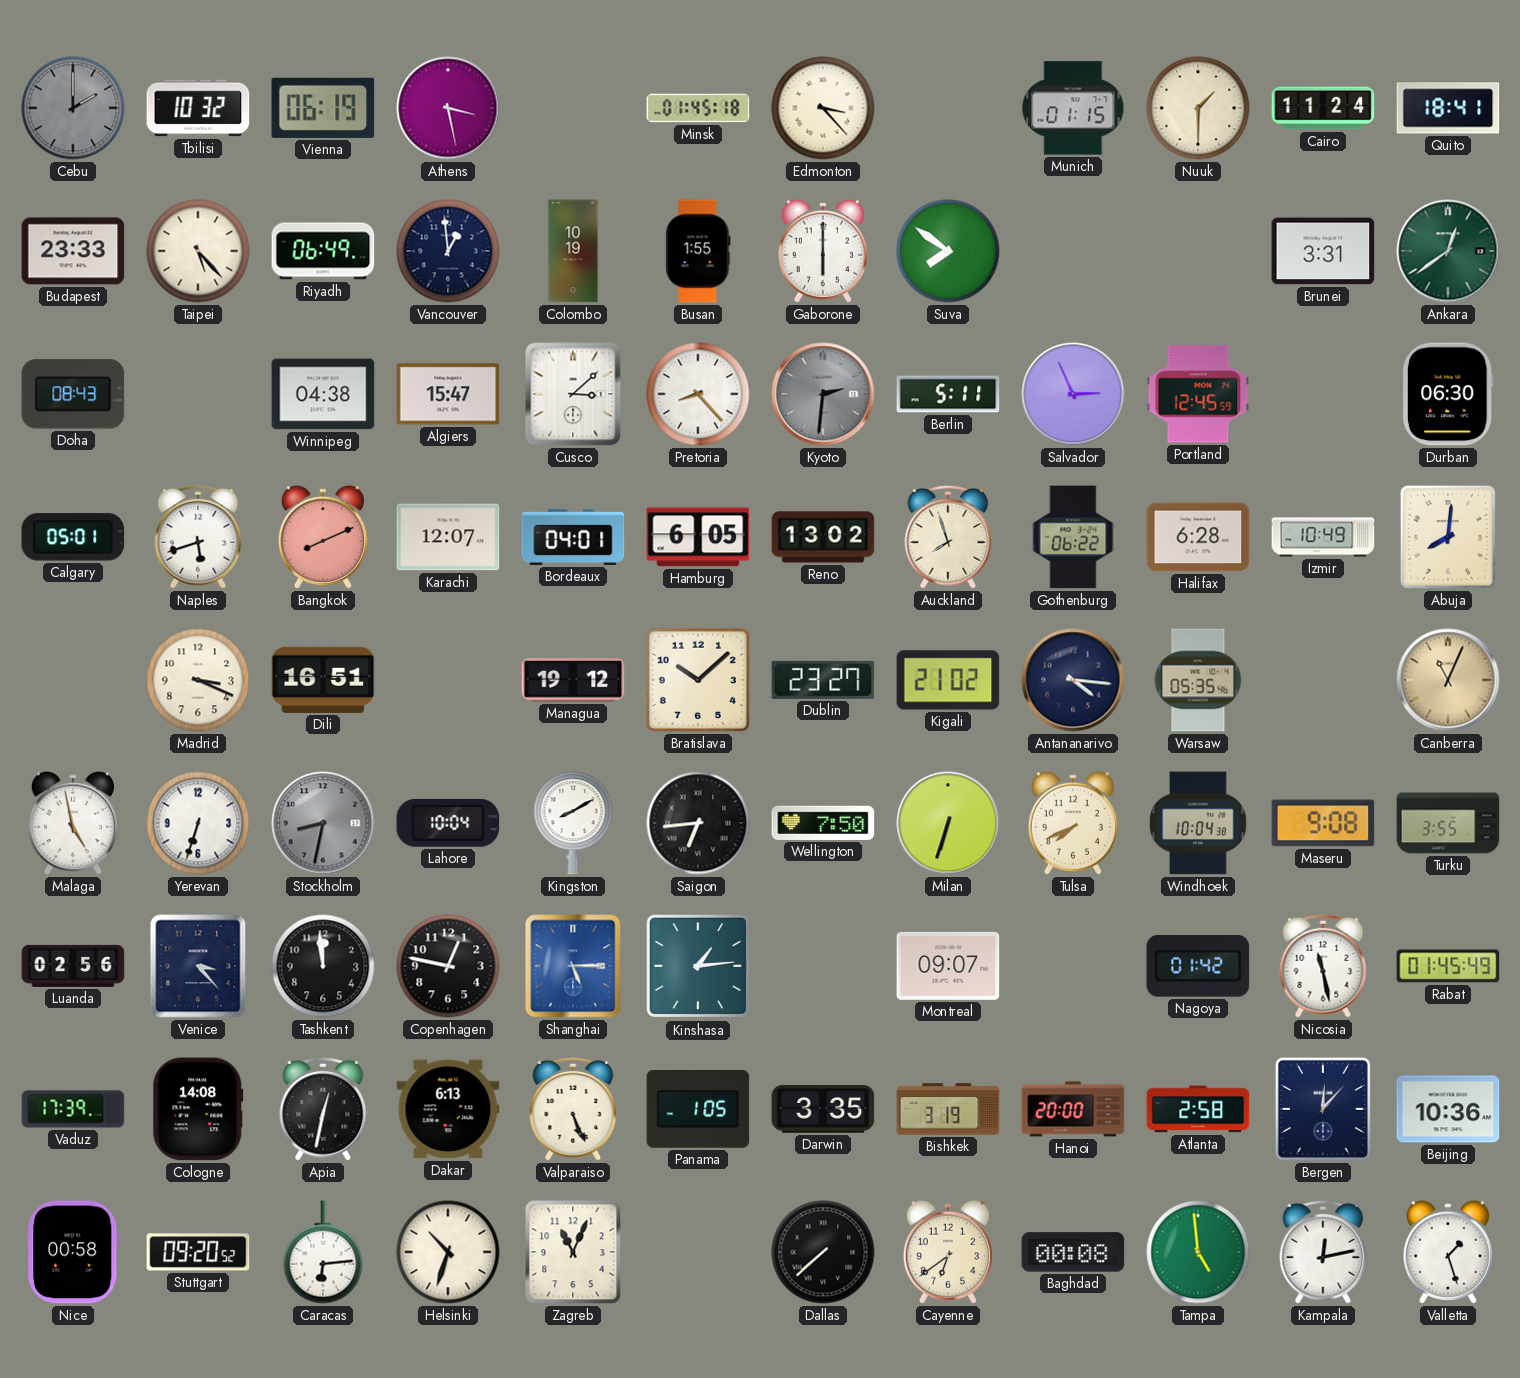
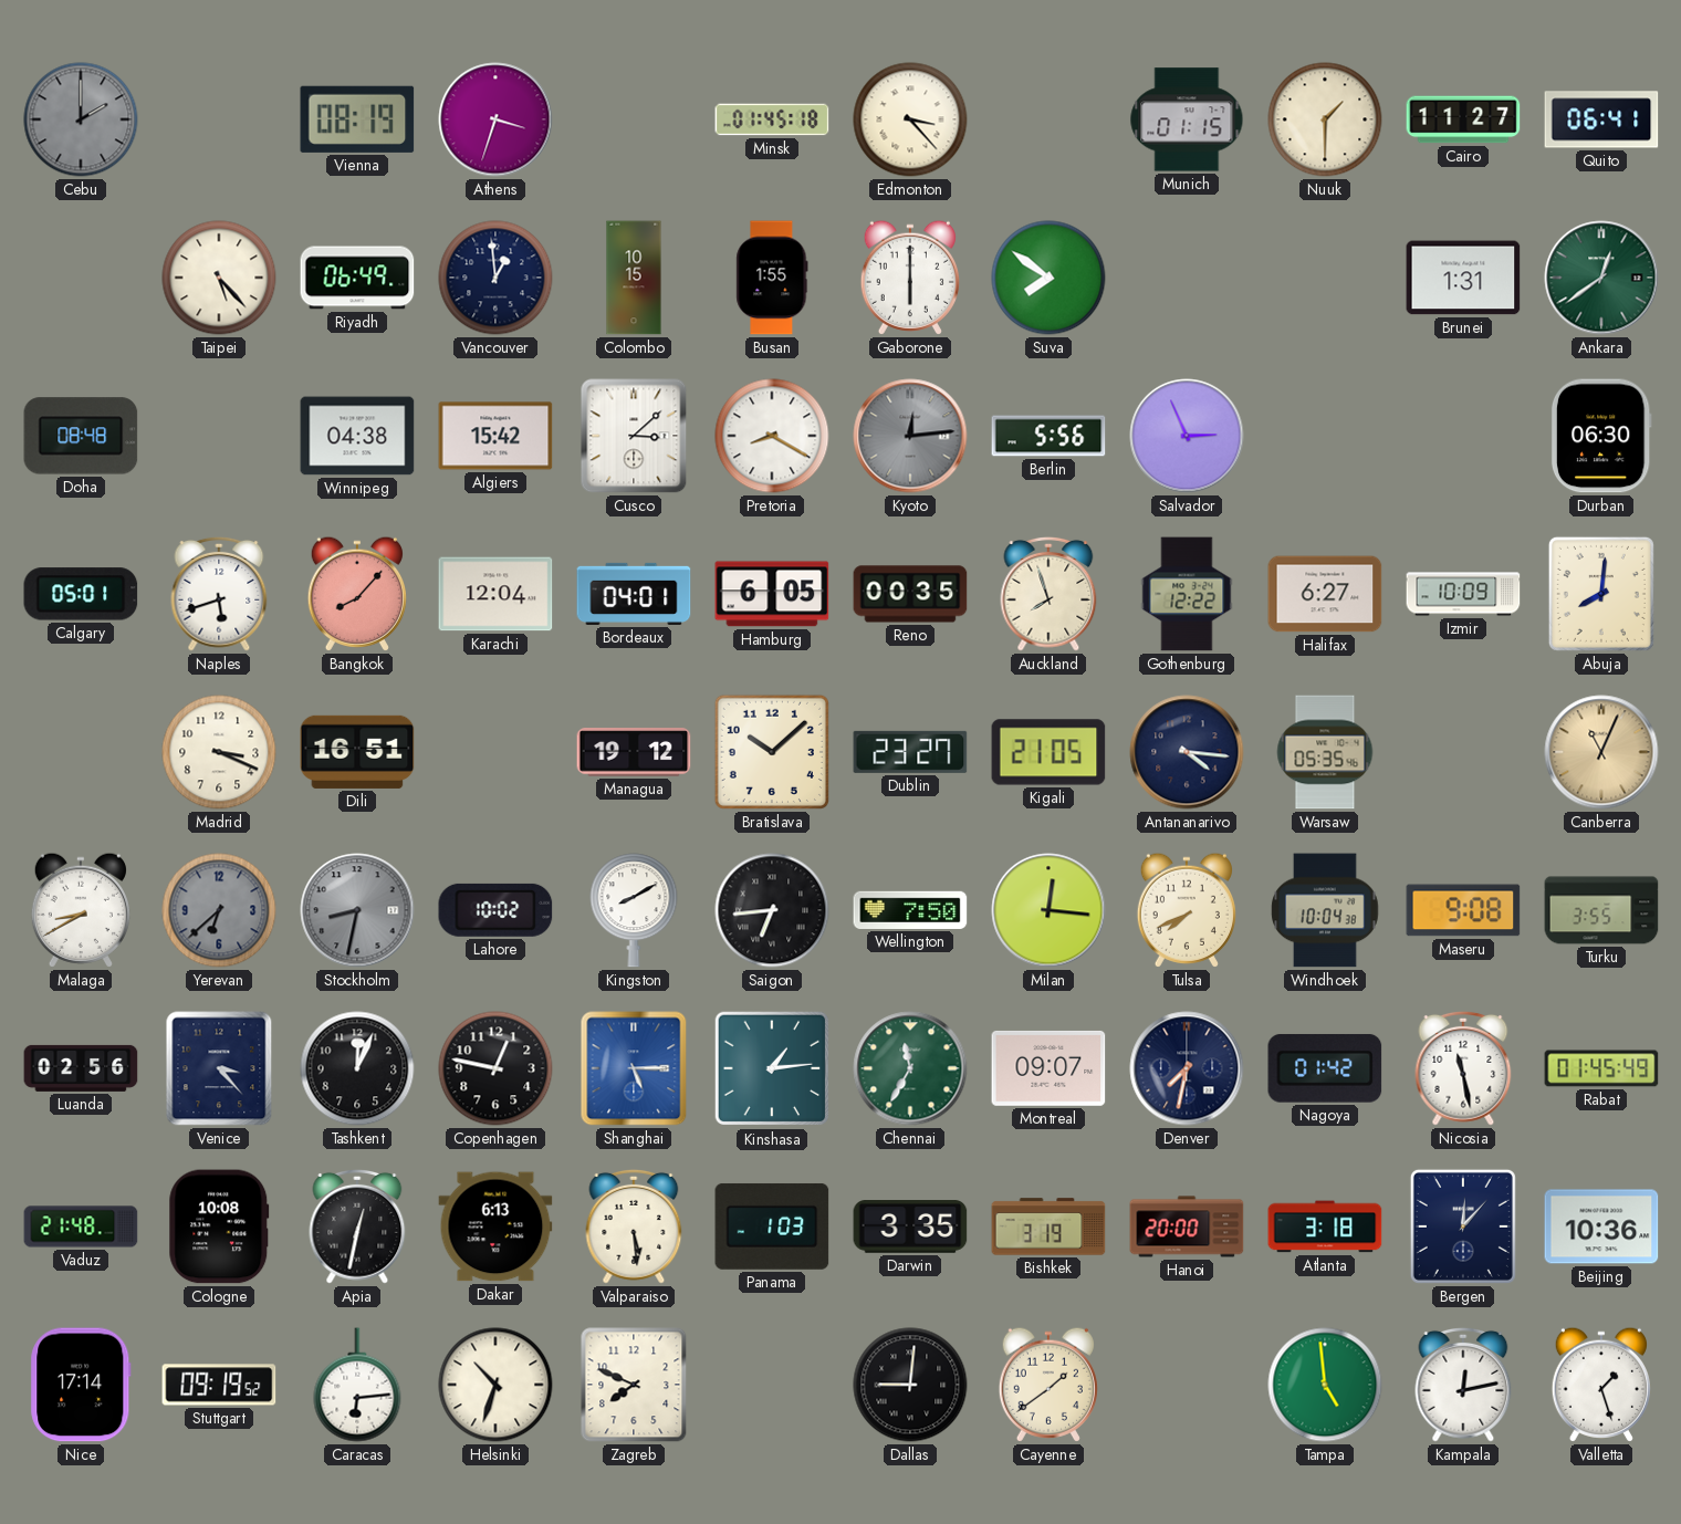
Tbilisi: 10:32 -> none (198, 108)
Vienna: 06:19 -> 08:19 (357, 119)
Athens: 3:28 -> 3:33 (495, 119)
Cairo: 11:24 -> 11:27 (1463, 119)
Quito: 18:41 -> 06:41 (1601, 119)
Budapest: 23:33 -> none (73, 251)
Colombo: 10:19 -> 10:15 (634, 278)
Brunei: 3:31 -> 1:31 (1463, 278)
Doha: 08:43 -> 08:48 (81, 436)
Algiers: 15:47 -> 15:42 (495, 436)
Pretoria: 8:23 -> 8:20 (772, 436)
Kyoto: 2:31 -> 12:14 (910, 436)
Berlin: 5:11 -> 5:56 (1048, 436)
Portland: 12:45 -> none (1198, 394)
Bangkok: 8:11 -> 8:07 (357, 594)
Karachi: 12:07 -> 12:04 (495, 594)
Reno: 13:02 -> 00:35 (910, 594)
Gothenburg: 06:22 -> 12:22 (1187, 594)
Halifax: 6:28 -> 6:27 (1325, 594)
Izmir: 10:49 -> 10:09 (1463, 594)
Kigali: 21:02 -> 21:05 (1048, 752)
Malaga: 4:58 -> 8:40 (81, 910)
Yerevan: 6:33 -> 6:38 (219, 910)
Yerevan dial: white -> grey (219, 910)
Lahore: 10:04 -> 10:02 (495, 910)
Milan: 6:33 -> 12:16 (1048, 910)
Tashkent: 11:59 -> 12:04 (357, 1068)
Chennai: none -> 11:35 (910, 1068)
Denver: none -> 7:32 (1187, 1068)
Vaduz: 17:39 -> 21:48 (81, 1226)
Cologne: 14:08 -> 10:08 (219, 1226)
Valparaiso: 5:26 -> 5:29 (634, 1226)
Panama: 1:05 -> 1:03 (772, 1226)
Atlanta: 2:58 -> 3:18 (1325, 1226)
Nice: 00:58 -> 17:14 (81, 1385)
Stuttgart: 09:20 -> 09:19 (219, 1385)
Zagreb: 11:04 -> 7:49 (634, 1385)
Dallas: 7:38 -> 9:01 (910, 1385)
Cayenne: 6:39 -> 1:39 (1048, 1385)
Baghdad: 00:08 -> none (1073, 1252)
